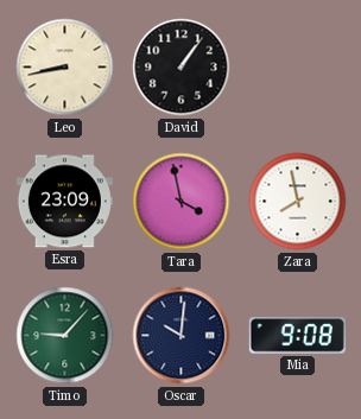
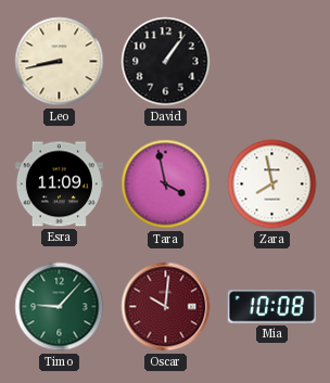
Esra: 23:09 -> 11:09 (59, 184)
Oscar dial: navy -> burgundy (166, 307)
Mia: 9:08 -> 10:08 (271, 307)
